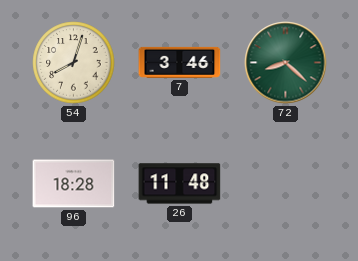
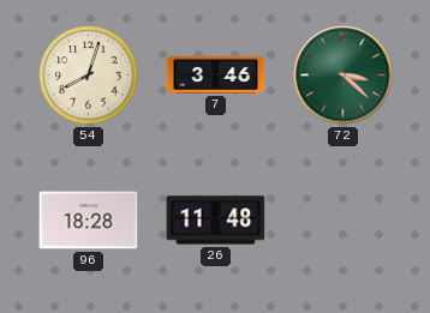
72: 8:22 -> 3:22 (344, 76)
